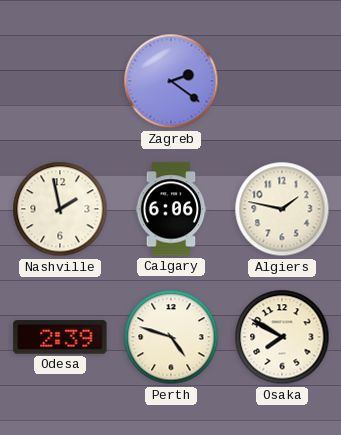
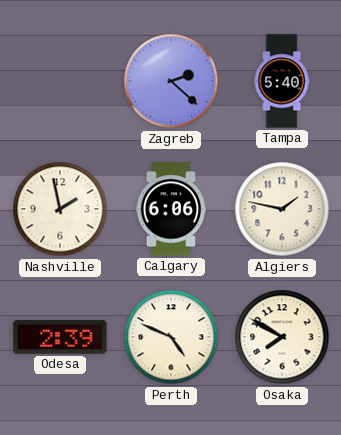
Zagreb: 2:21 -> 2:22 (171, 81)
Tampa: none -> 5:40 (282, 81)
Perth: 4:48 -> 4:49 (171, 337)
